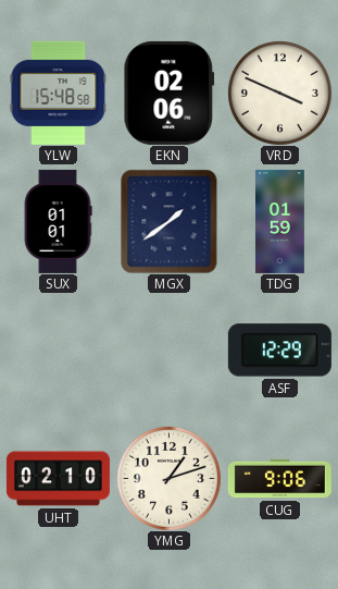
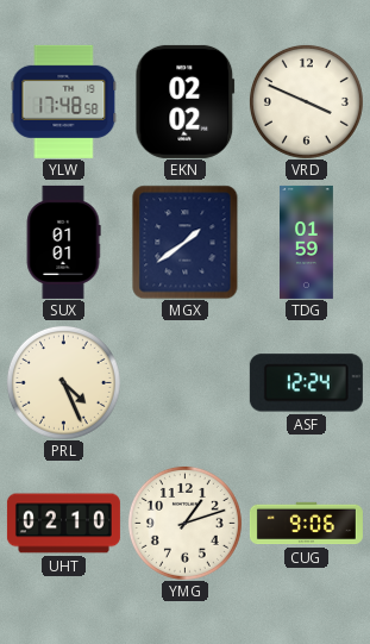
YLW: 15:48 -> 17:48 (64, 101)
EKN: 02:06 -> 02:02 (186, 101)
PRL: none -> 4:26 (63, 382)
ASF: 12:29 -> 12:24 (306, 383)
